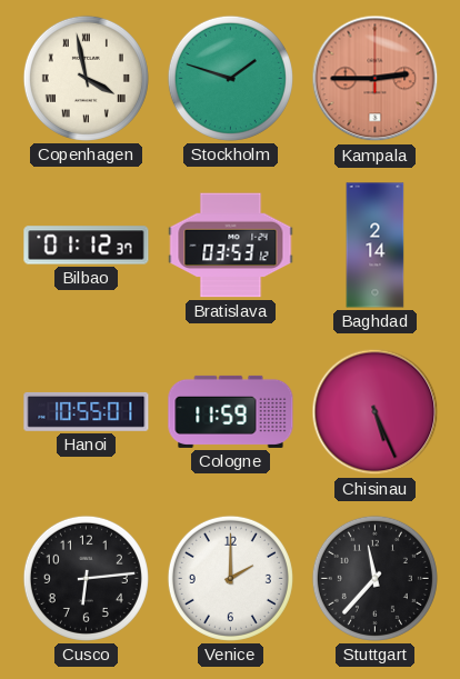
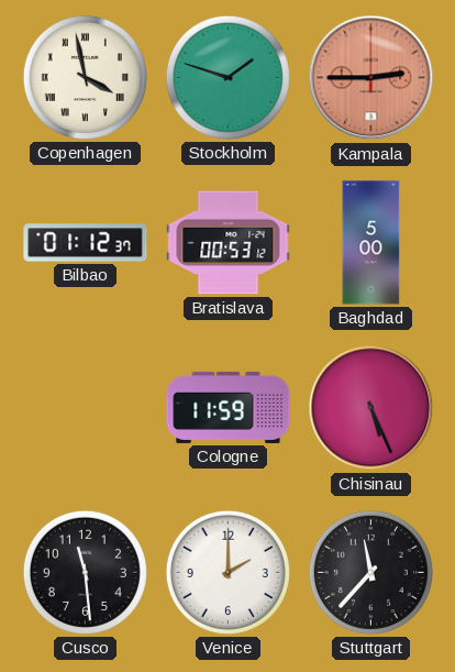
Bratislava: 03:53 -> 00:53 (229, 243)
Baghdad: 2:14 -> 5:00 (371, 243)
Hanoi: 10:55 -> none (87, 411)
Cusco: 6:14 -> 11:29 (85, 572)
